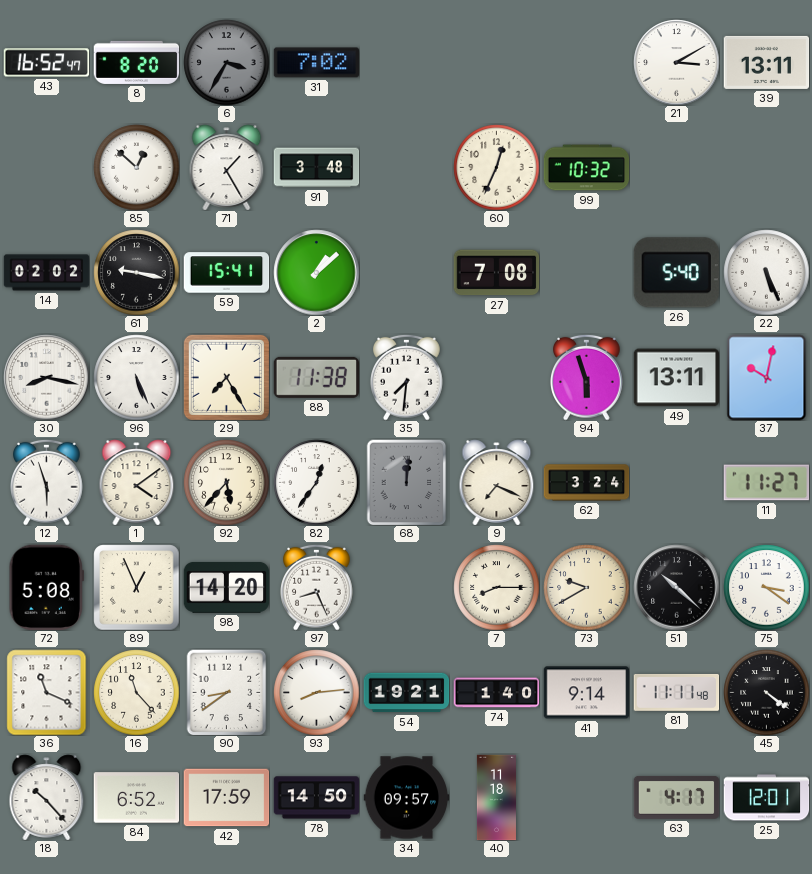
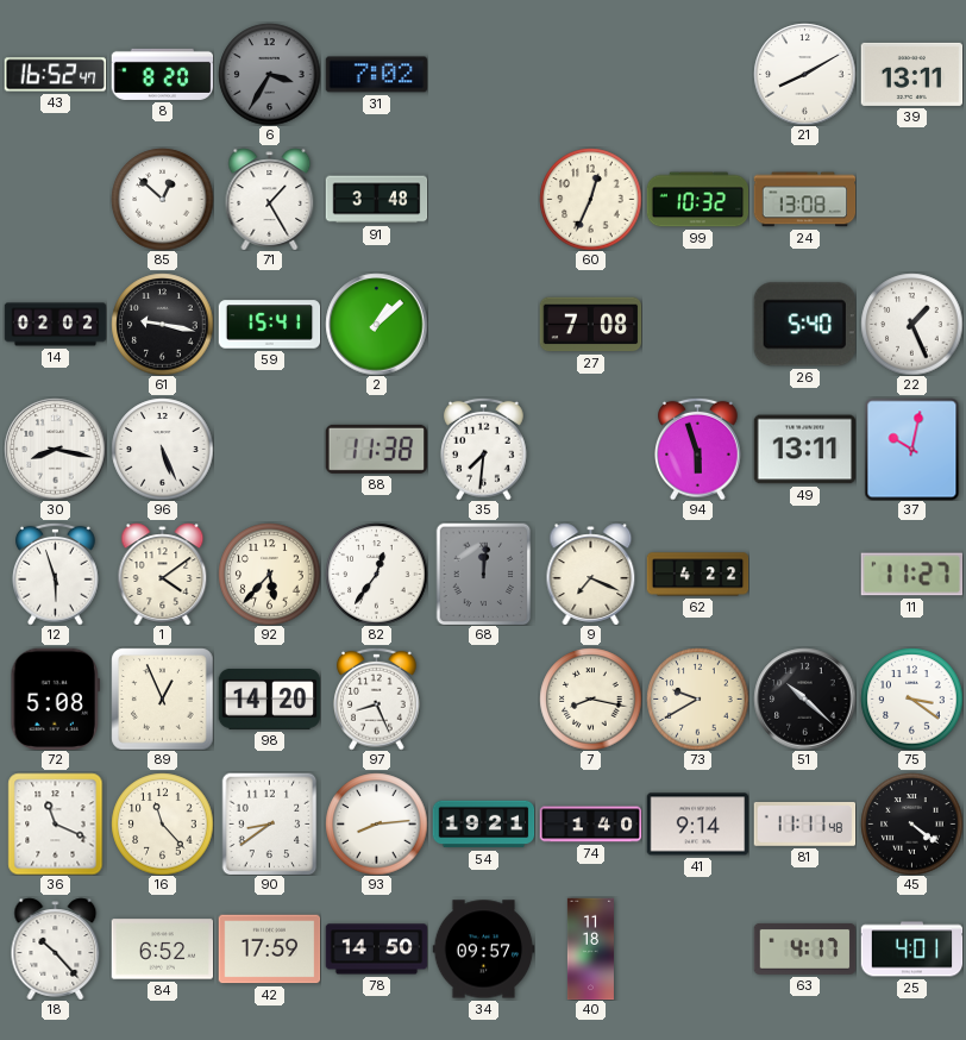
21: 3:10 -> 8:10 (804, 74)
24: none -> 13:08 (804, 200)
22: 5:26 -> 1:26 (911, 324)
29: 7:25 -> none (226, 377)
62: 3:24 -> 4:22 (697, 575)
7: 8:15 -> 8:17 (590, 698)
25: 12:01 -> 4:01 (911, 950)
